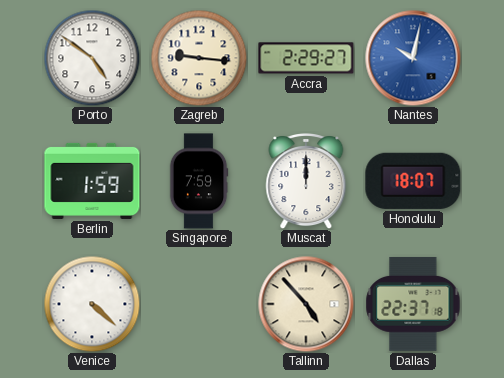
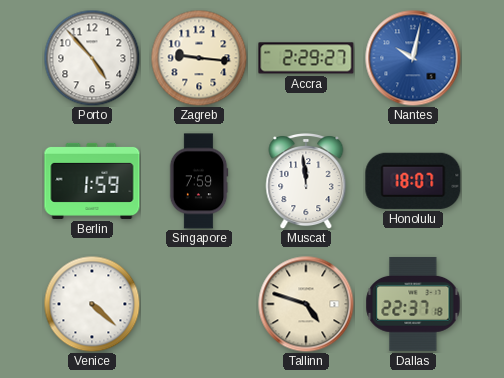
Porto: 4:51 -> 4:53 (92, 58)
Muscat: 12:00 -> 11:59 (306, 182)
Tallinn: 4:53 -> 4:48 (306, 304)
